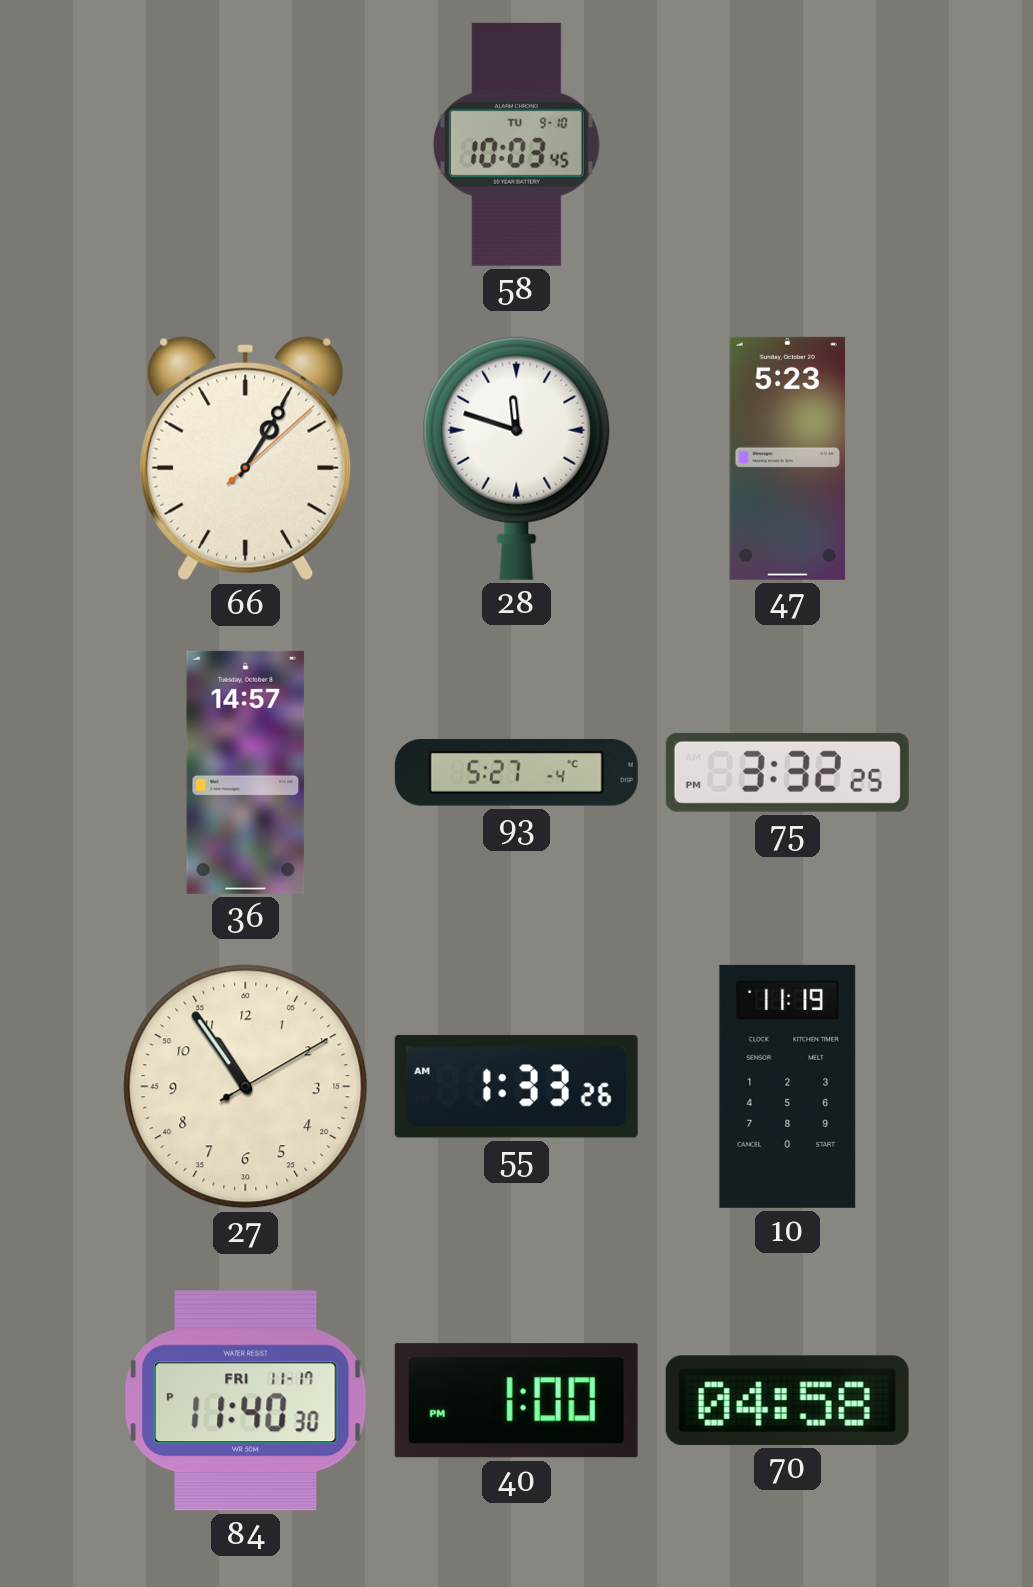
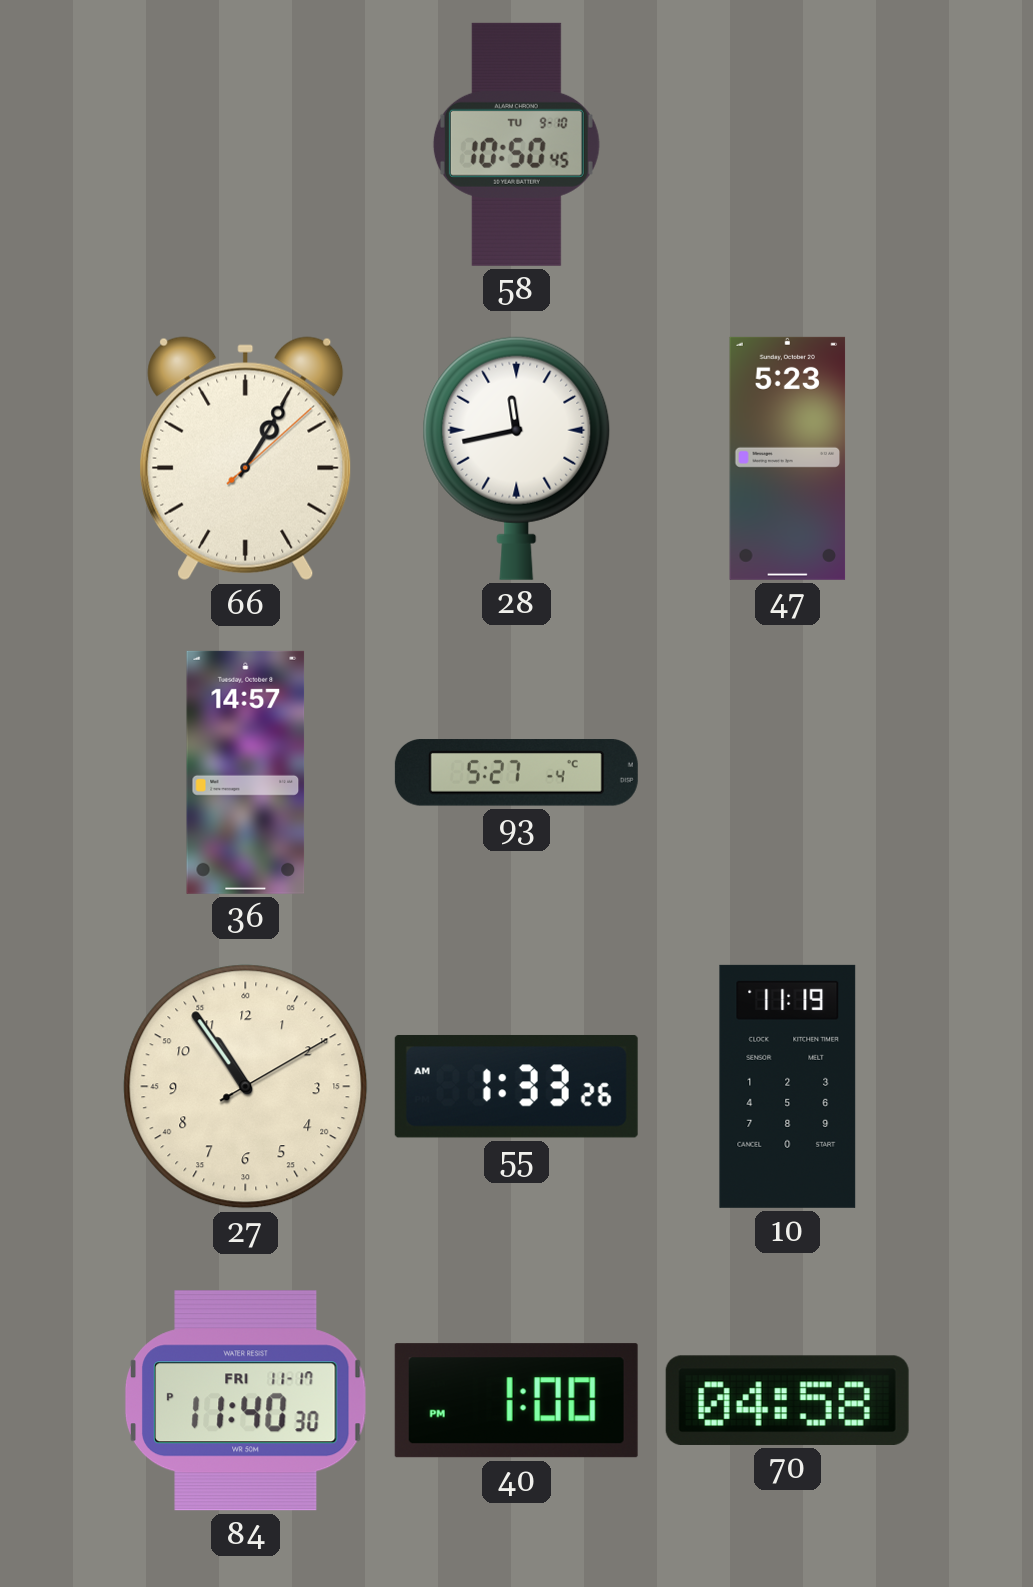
58: 10:03 -> 10:50 (516, 144)
28: 11:48 -> 11:43 (517, 458)
75: 3:32 -> none (787, 772)
